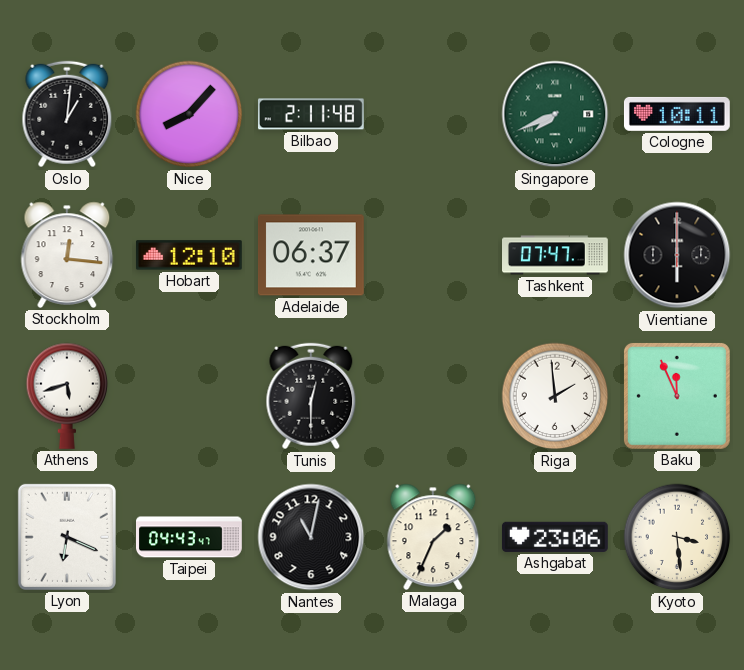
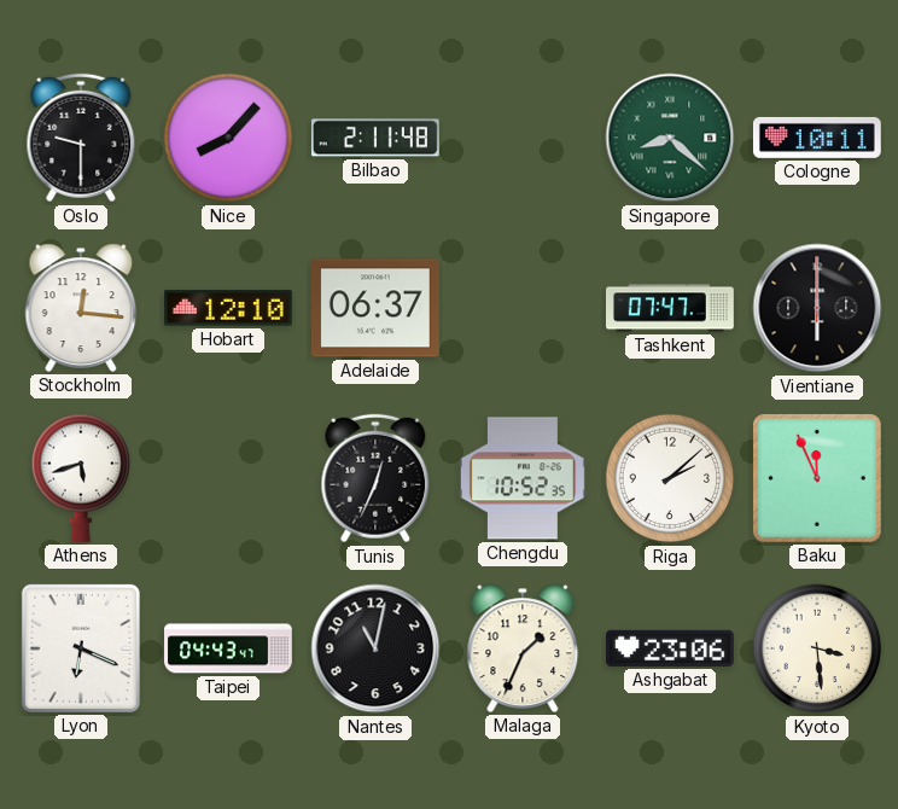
Oslo: 1:01 -> 9:30 (81, 138)
Singapore: 7:41 -> 8:22 (670, 138)
Tunis: 12:30 -> 12:34 (375, 478)
Chengdu: none -> 10:52 (523, 478)
Riga: 1:59 -> 2:08 (670, 478)
